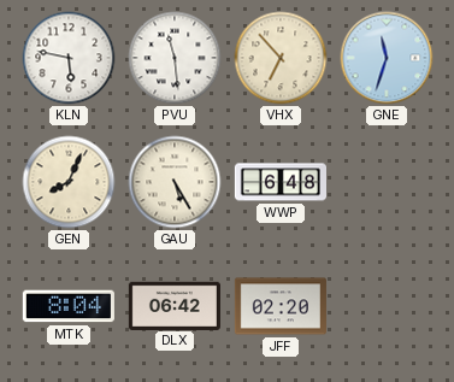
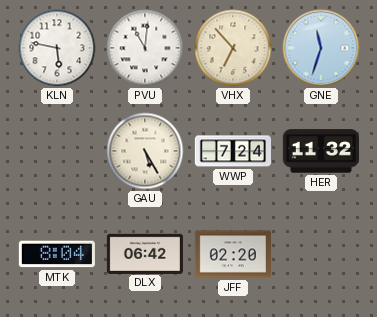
PVU: 11:29 -> 11:01 (145, 48)
GEN: 8:04 -> none (69, 182)
WWP: 6:48 -> 7:24 (232, 151)
HER: none -> 11:32 (321, 151)
